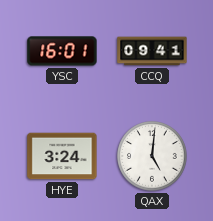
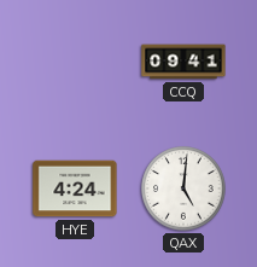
YSC: 16:01 -> none (62, 51)
HYE: 3:24 -> 4:24 (75, 188)
